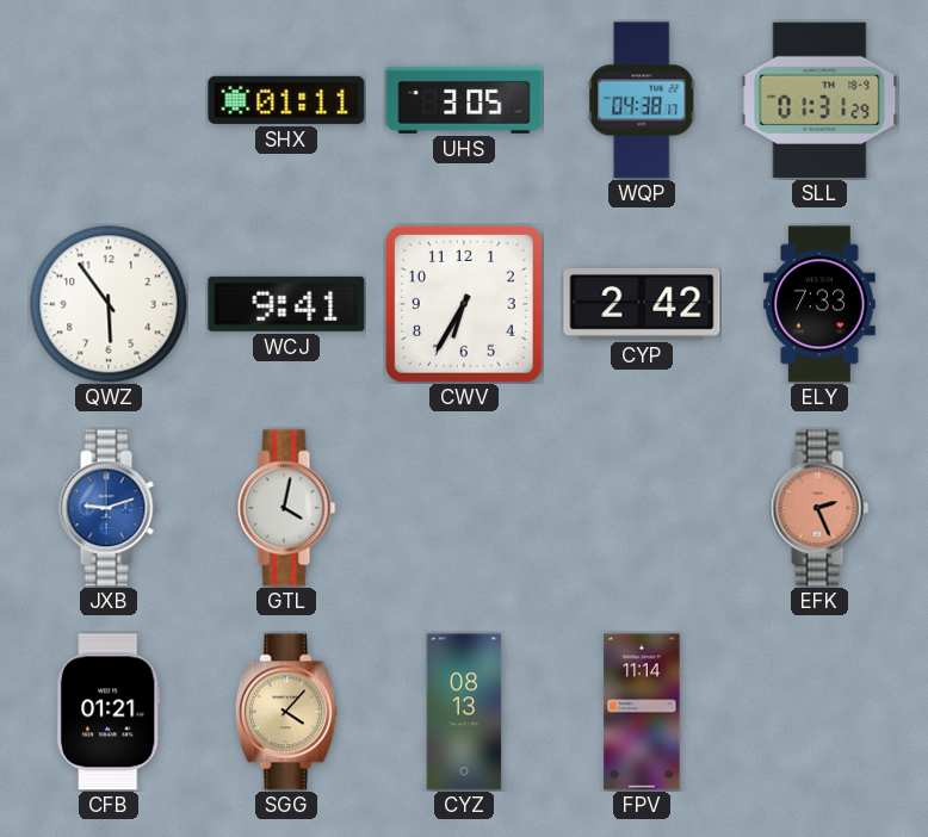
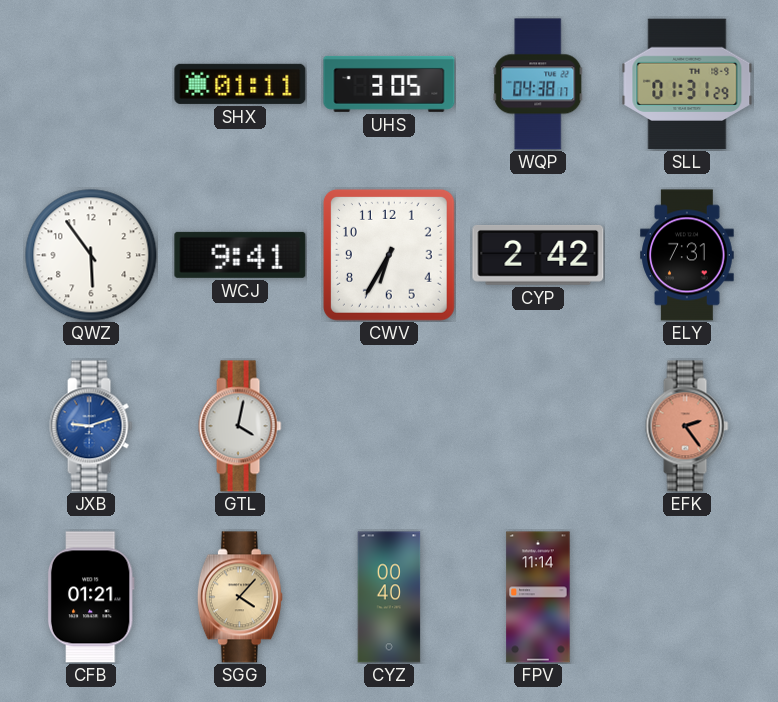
ELY: 7:33 -> 7:31 (687, 255)
EFK: 2:26 -> 2:24 (687, 426)
CYZ: 08:13 -> 00:40 (389, 597)
